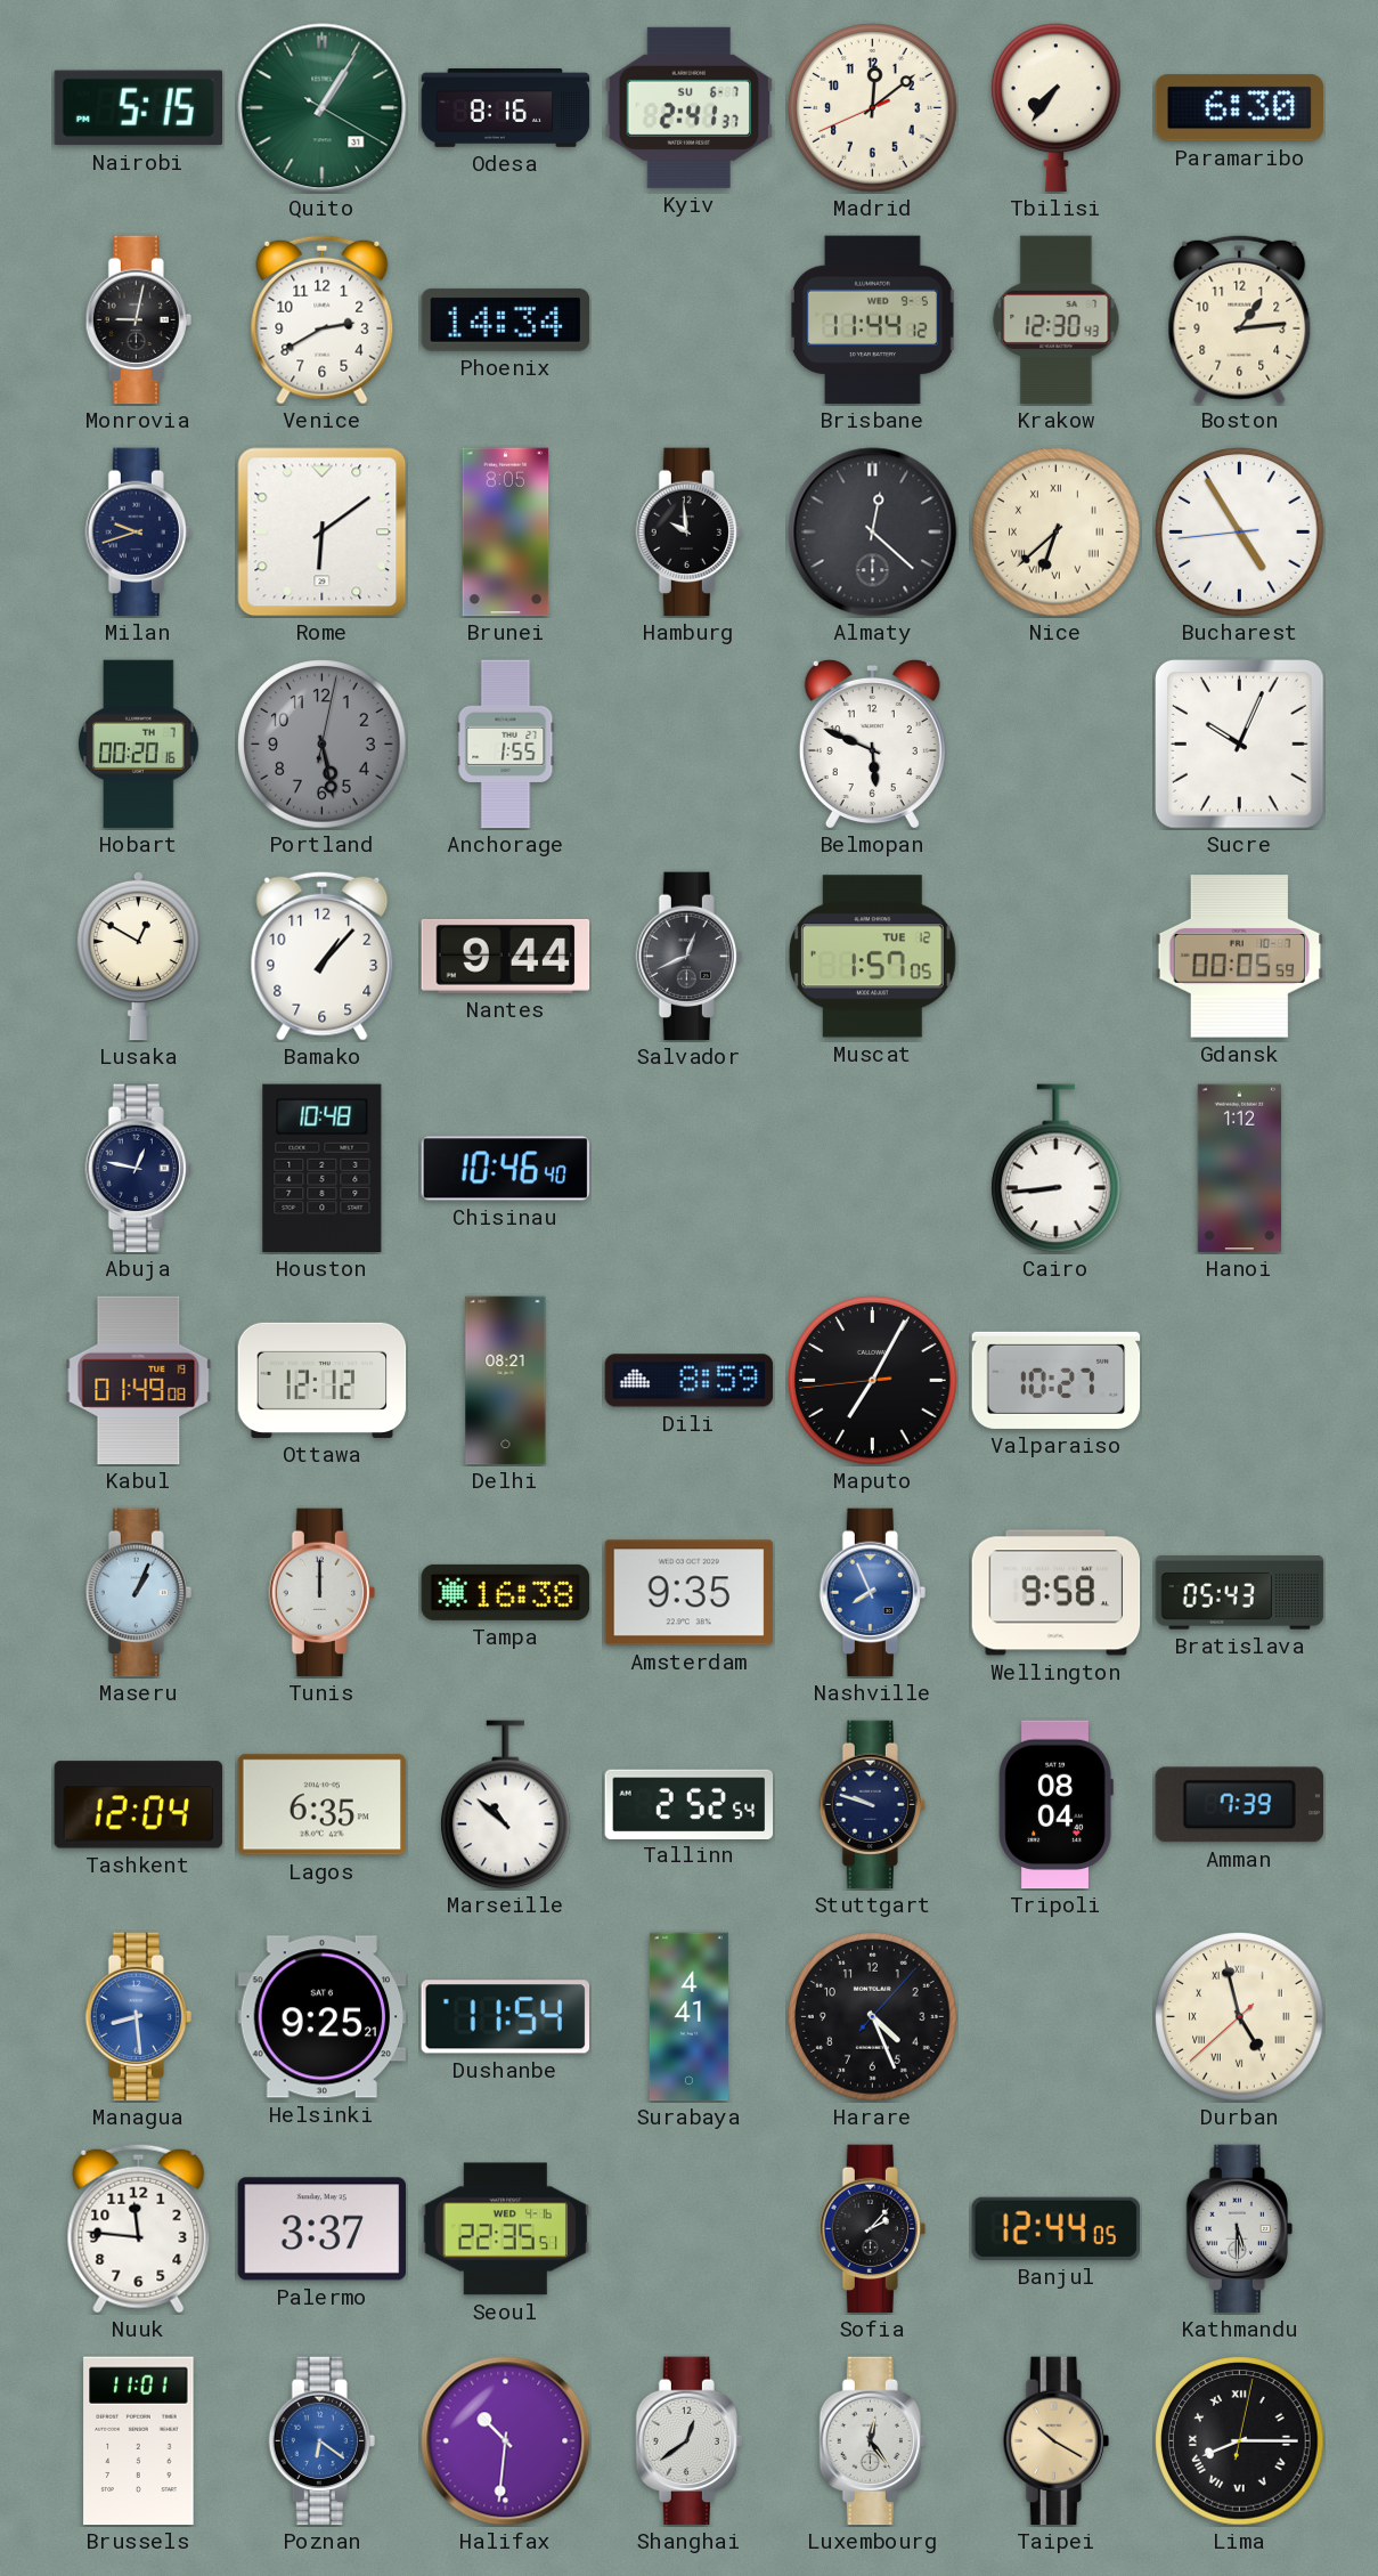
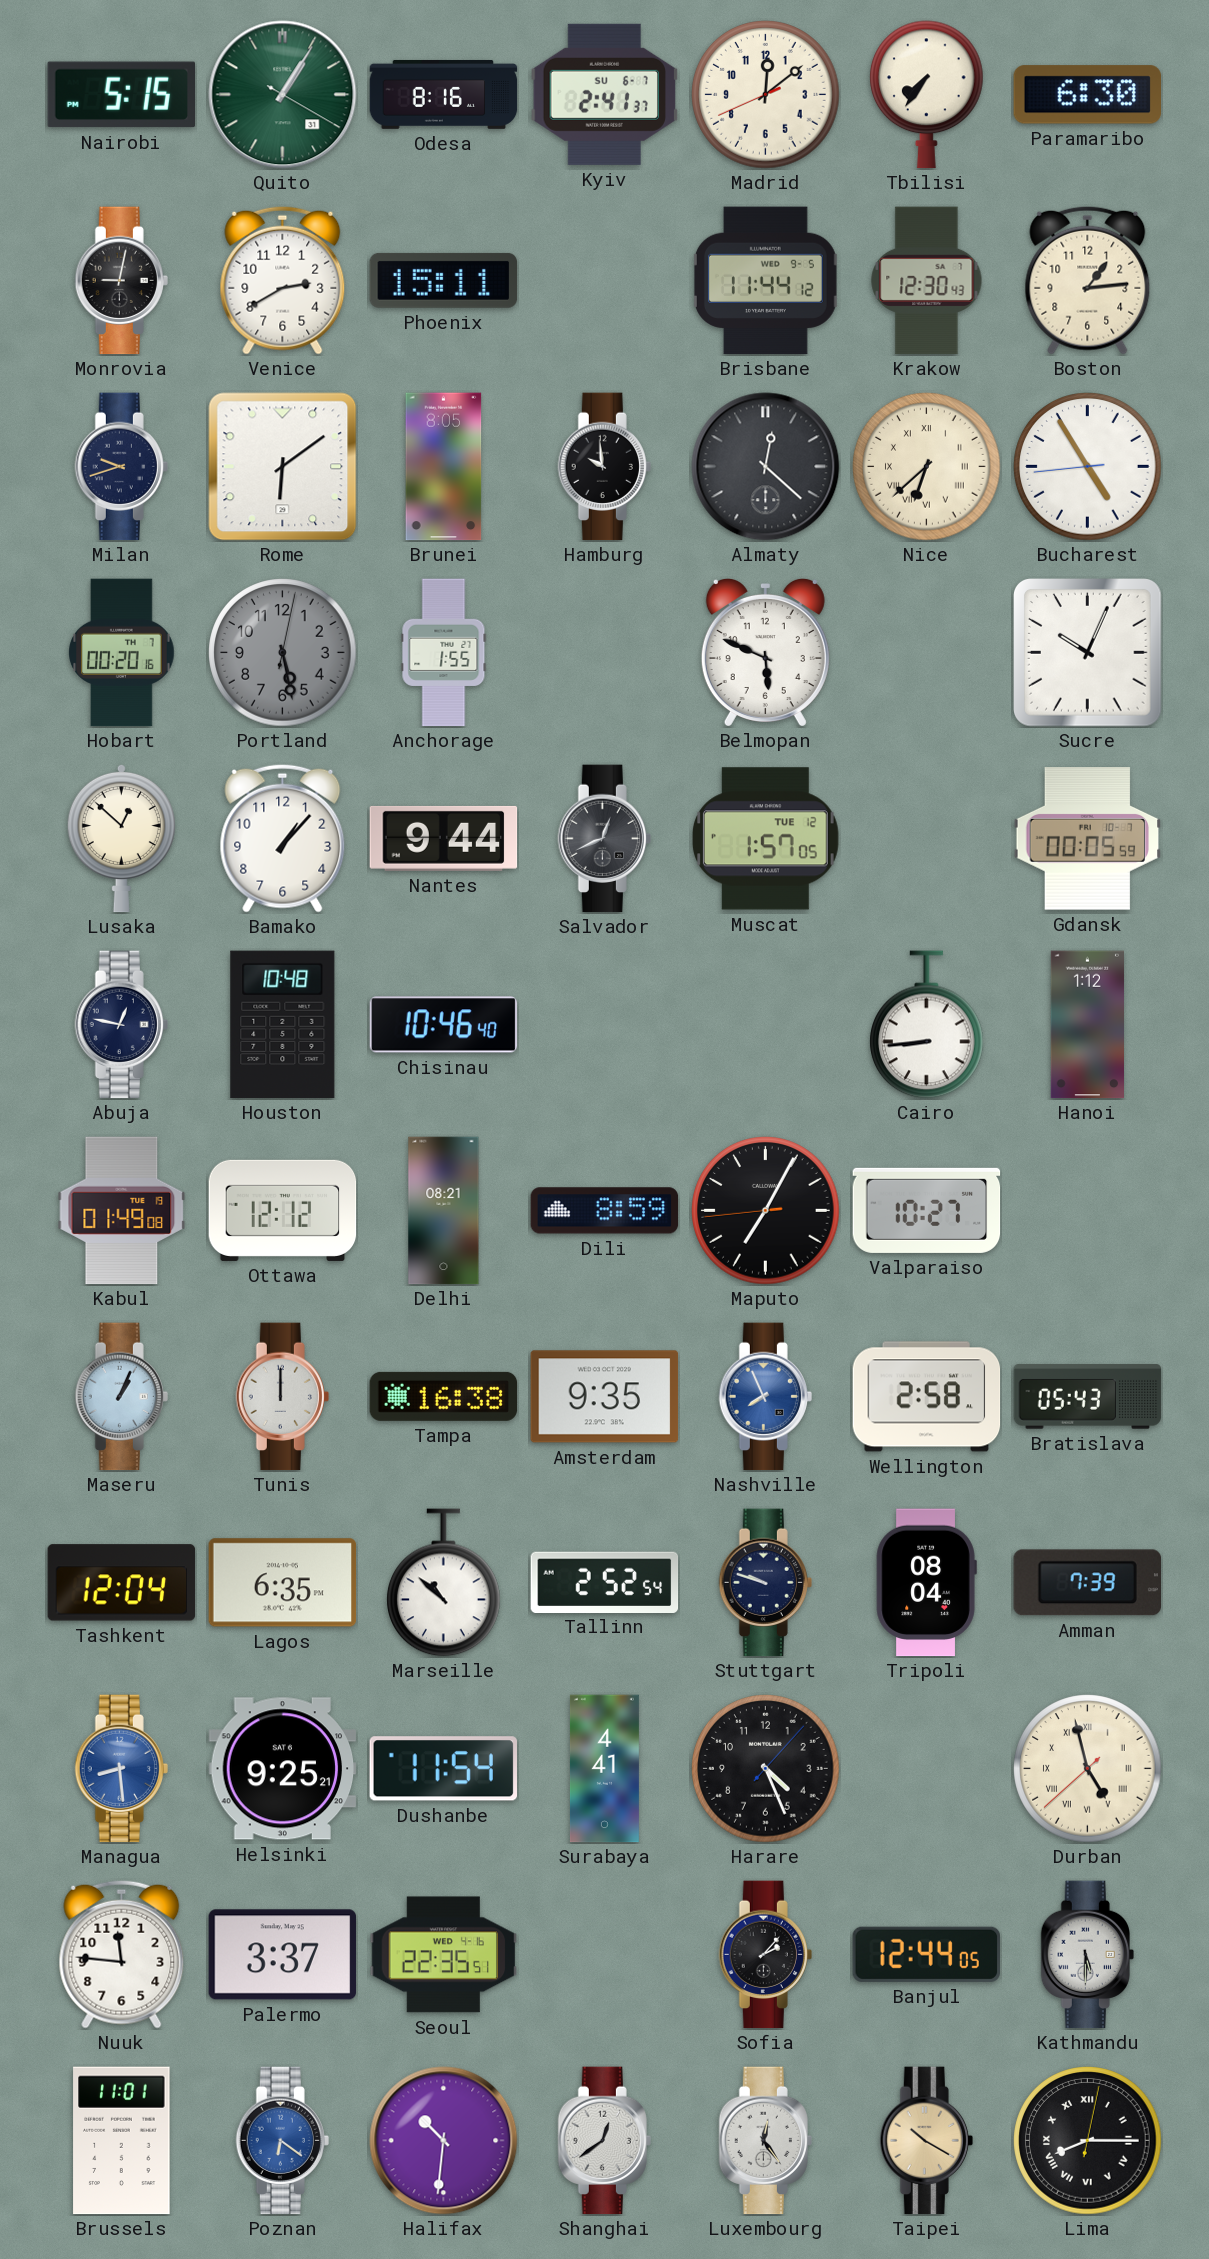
Phoenix: 14:34 -> 15:11 (444, 280)
Lusaka: 12:50 -> 12:52 (121, 838)
Wellington: 9:58 -> 2:58 (927, 1397)
